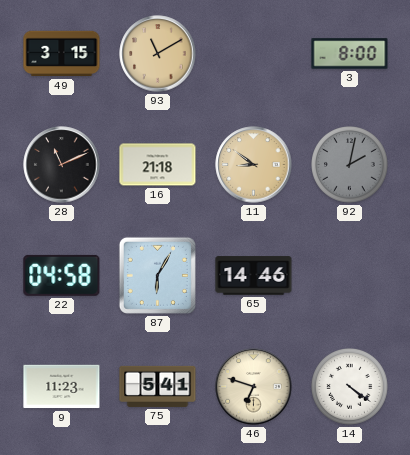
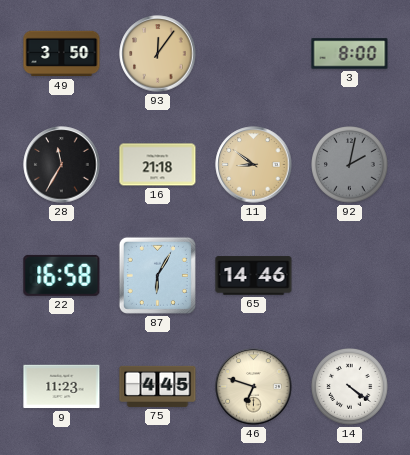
49: 3:15 -> 3:50 (62, 54)
93: 11:10 -> 12:06 (158, 54)
28: 11:11 -> 11:35 (62, 165)
22: 04:58 -> 16:58 (62, 275)
75: 5:41 -> 4:45 (158, 386)
